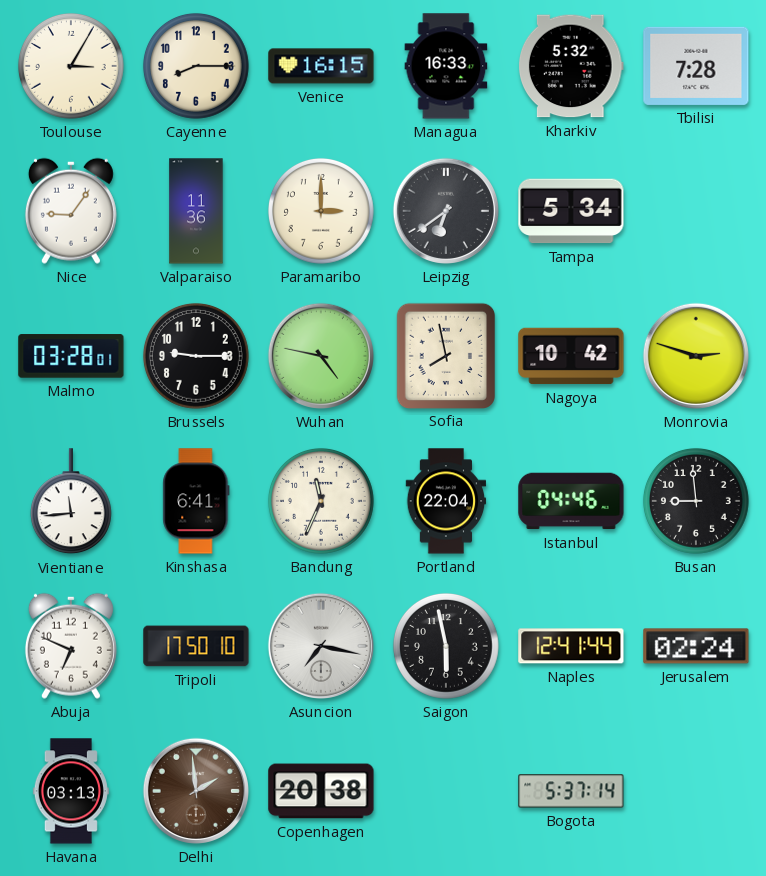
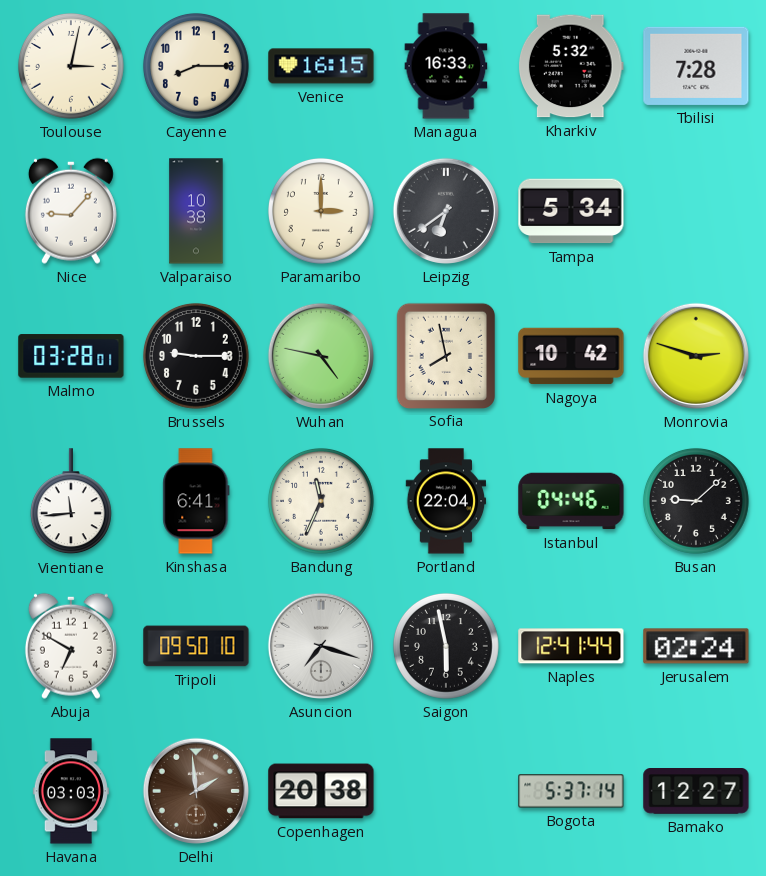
Toulouse: 3:05 -> 3:02 (71, 66)
Nice: 9:06 -> 9:07 (71, 211)
Valparaiso: 11:36 -> 10:38 (196, 211)
Busan: 8:59 -> 9:08 (696, 501)
Abuja: 6:49 -> 6:50 (71, 646)
Tripoli: 17:50 -> 09:50 (196, 646)
Asuncion: 7:17 -> 7:18 (321, 646)
Havana: 03:13 -> 03:03 (71, 791)
Bamako: none -> 12:27 (696, 791)
